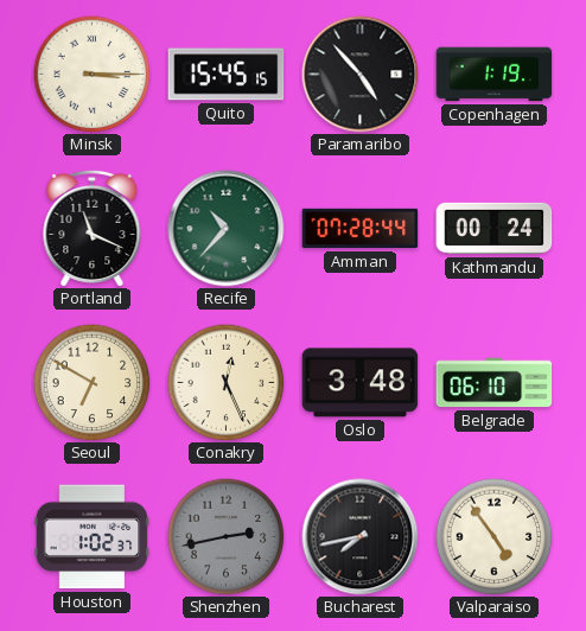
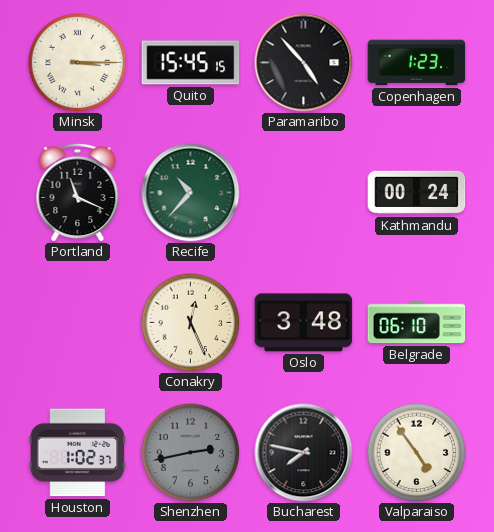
Copenhagen: 1:19 -> 1:23 (417, 63)
Amman: 07:28 -> none (361, 229)
Seoul: 6:50 -> none (93, 383)
Bucharest: 7:43 -> 7:47 (304, 453)
